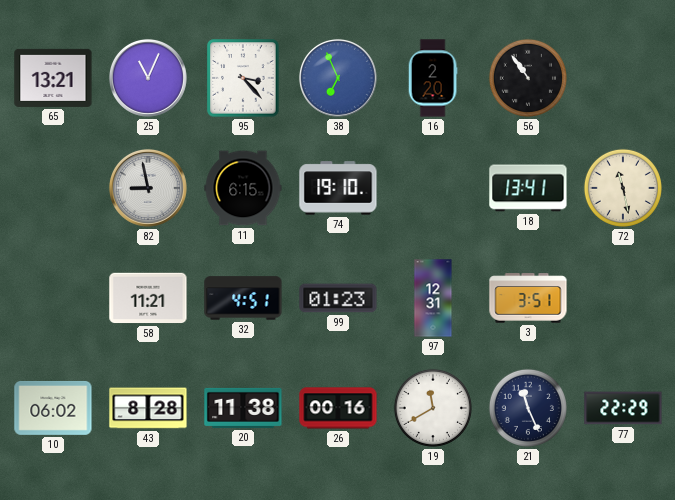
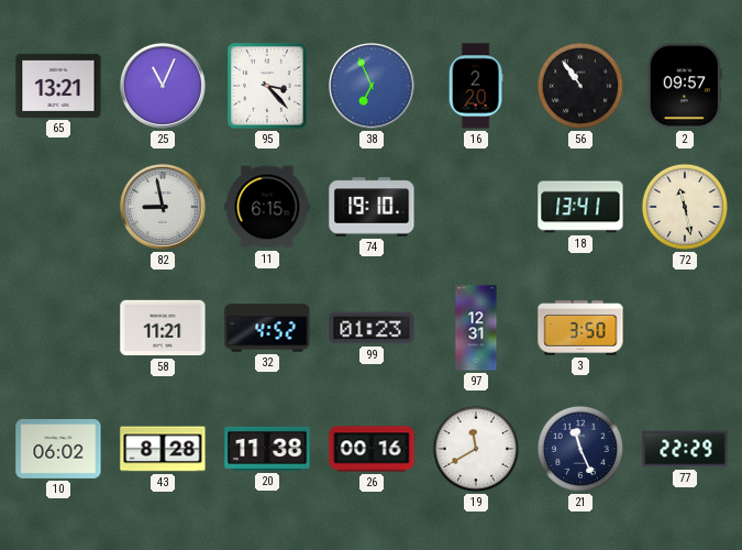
2: none -> 09:57 (685, 86)
32: 4:51 -> 4:52 (267, 328)
3: 3:51 -> 3:50 (580, 328)
